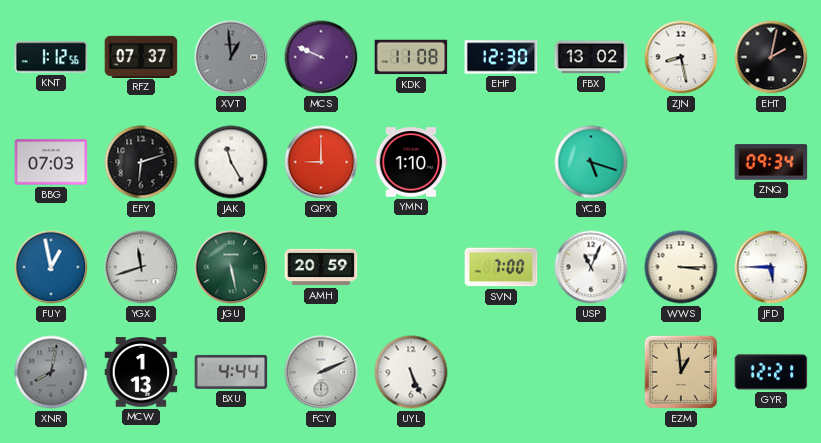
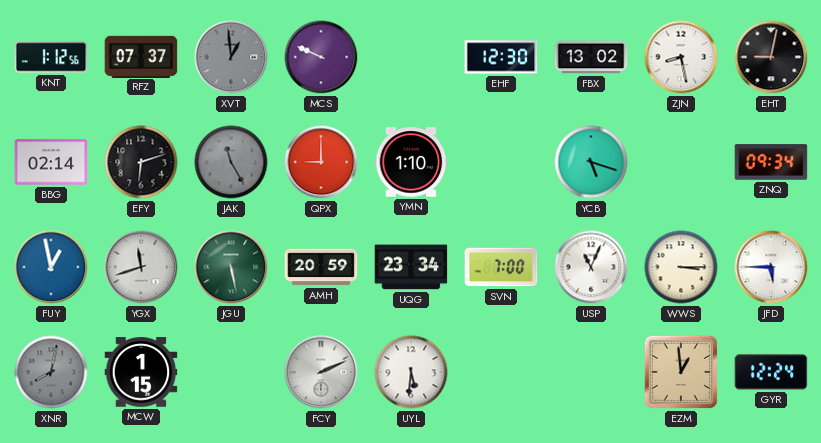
KDK: 11:08 -> none (411, 57)
EHT: 2:02 -> 9:02 (771, 57)
BBG: 07:03 -> 02:14 (51, 162)
JAK dial: white -> grey (231, 162)
UQG: none -> 23:34 (411, 267)
MCW: 1:13 -> 1:15 (141, 372)
BXU: 4:44 -> none (231, 372)
UYL: 5:26 -> 5:31 (411, 372)
GYR: 12:21 -> 12:24 (771, 372)
